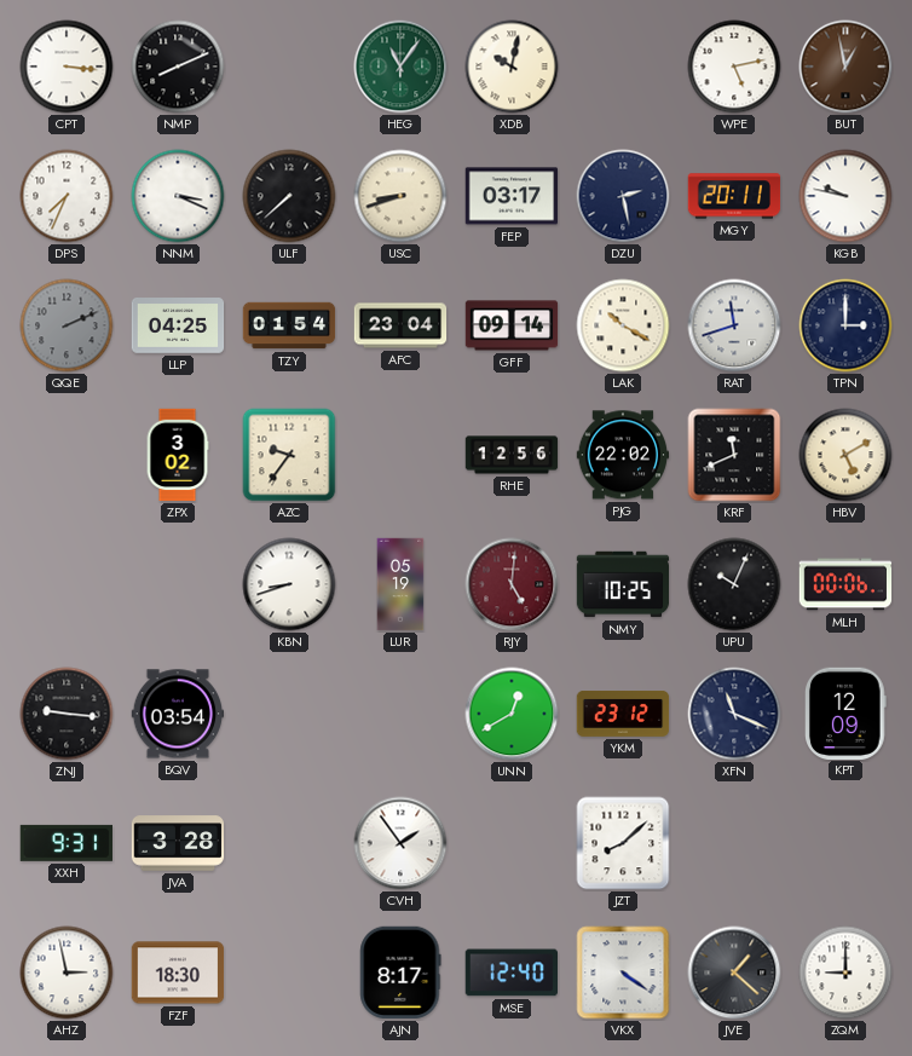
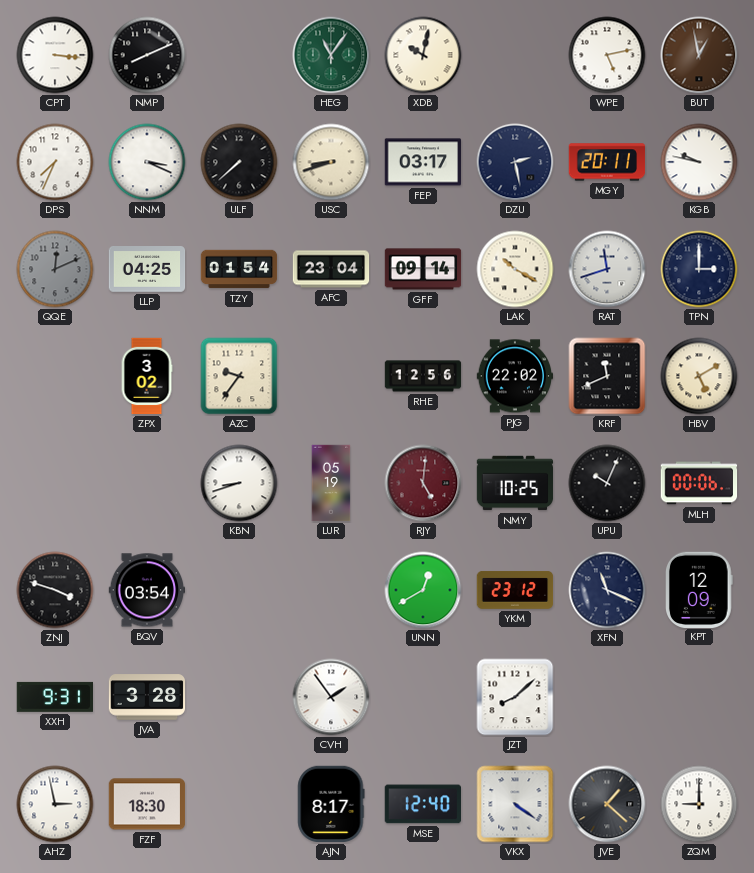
QQE: 2:11 -> 12:11 (55, 269)
ZNJ: 9:16 -> 3:48 (55, 590)
